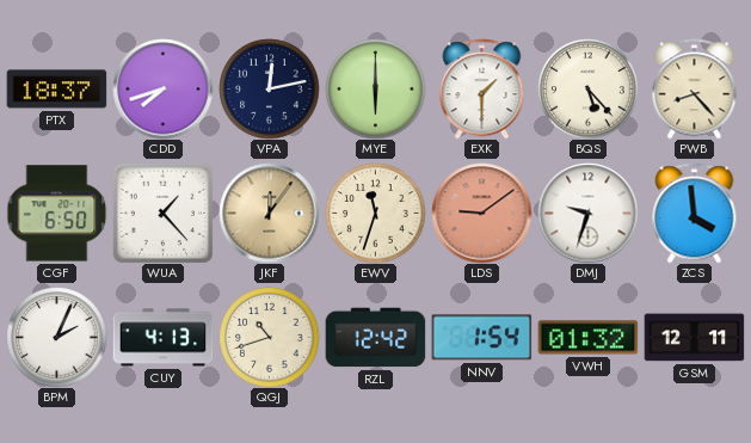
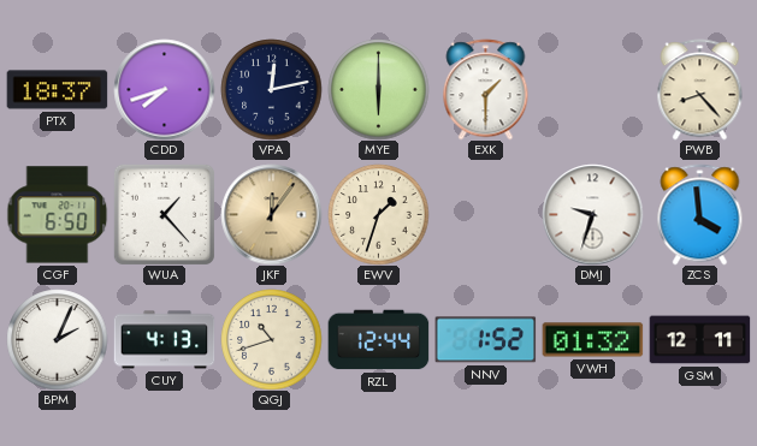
BQS: 5:23 -> none (587, 88)
EWV: 11:33 -> 1:33 (378, 214)
LDS: 9:09 -> none (481, 213)
RZL: 12:42 -> 12:44 (378, 340)
NNV: 1:54 -> 1:52 (485, 340)
